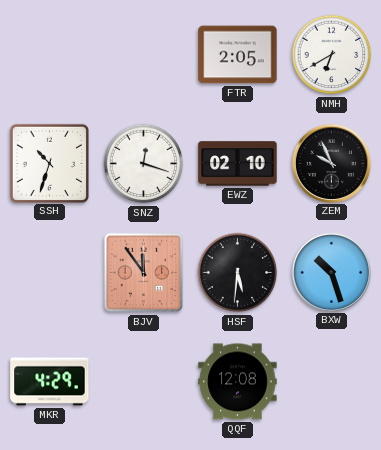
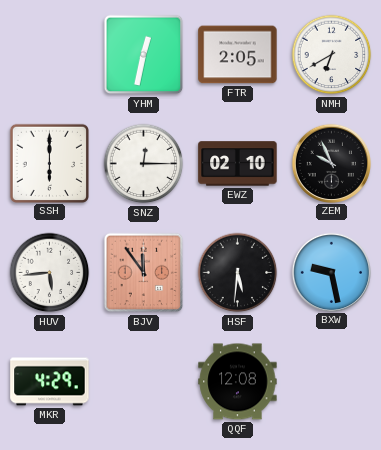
YHM: none -> 12:32 (144, 55)
SSH: 10:33 -> 6:00 (49, 163)
SNZ: 12:18 -> 12:15 (144, 164)
HUV: none -> 5:44 (50, 273)
BXW: 10:27 -> 9:28 (331, 272)
